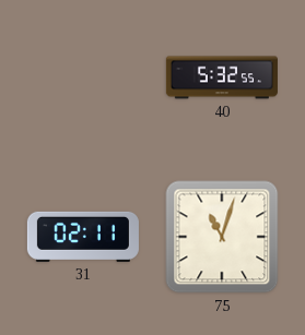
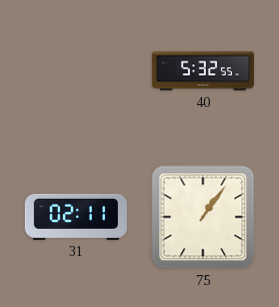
75: 11:03 -> 1:06 (203, 217)
